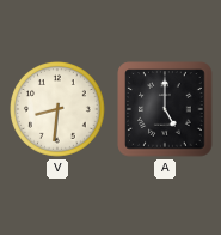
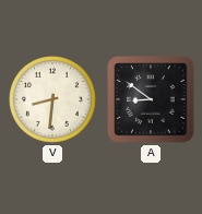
A: 5:00 -> 8:51 (151, 99)
